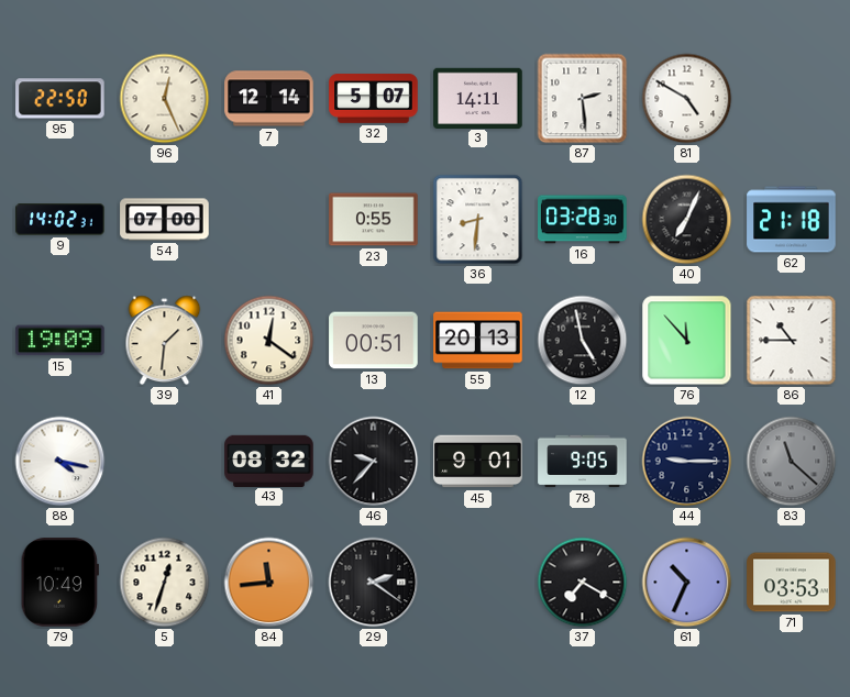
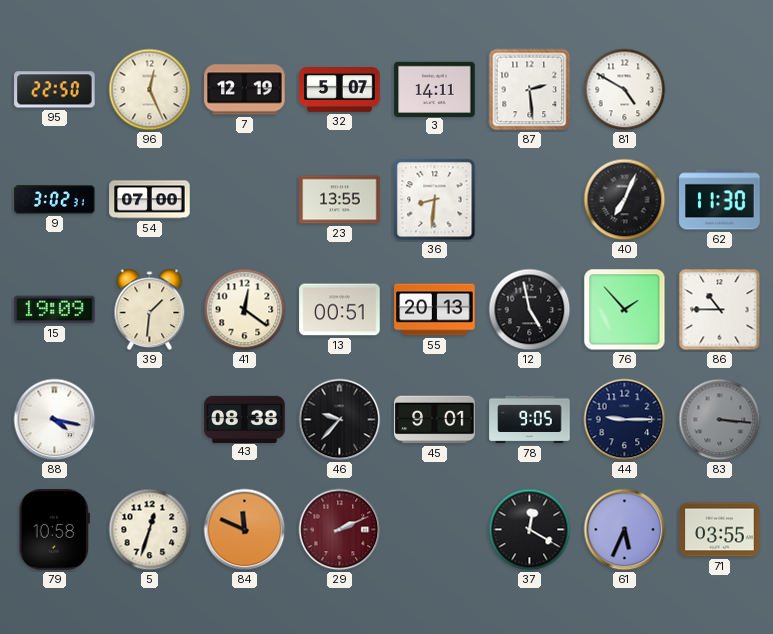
7: 12:14 -> 12:19 (245, 90)
9: 14:02 -> 3:02 (55, 200)
23: 0:55 -> 13:55 (340, 200)
16: 03:28 -> none (583, 220)
62: 21:18 -> 11:30 (720, 200)
76: 11:53 -> 1:53 (625, 310)
43: 08:32 -> 08:38 (245, 419)
83: 11:22 -> 3:16 (720, 420)
79: 10:49 -> 10:58 (54, 530)
84: 11:44 -> 11:49 (245, 530)
29: 2:21 -> 2:11 (340, 530)
29 dial: black -> burgundy (340, 530)
37: 7:20 -> 12:20 (530, 530)
61: 10:34 -> 5:34 (625, 530)
71: 03:53 -> 03:55 (720, 530)
